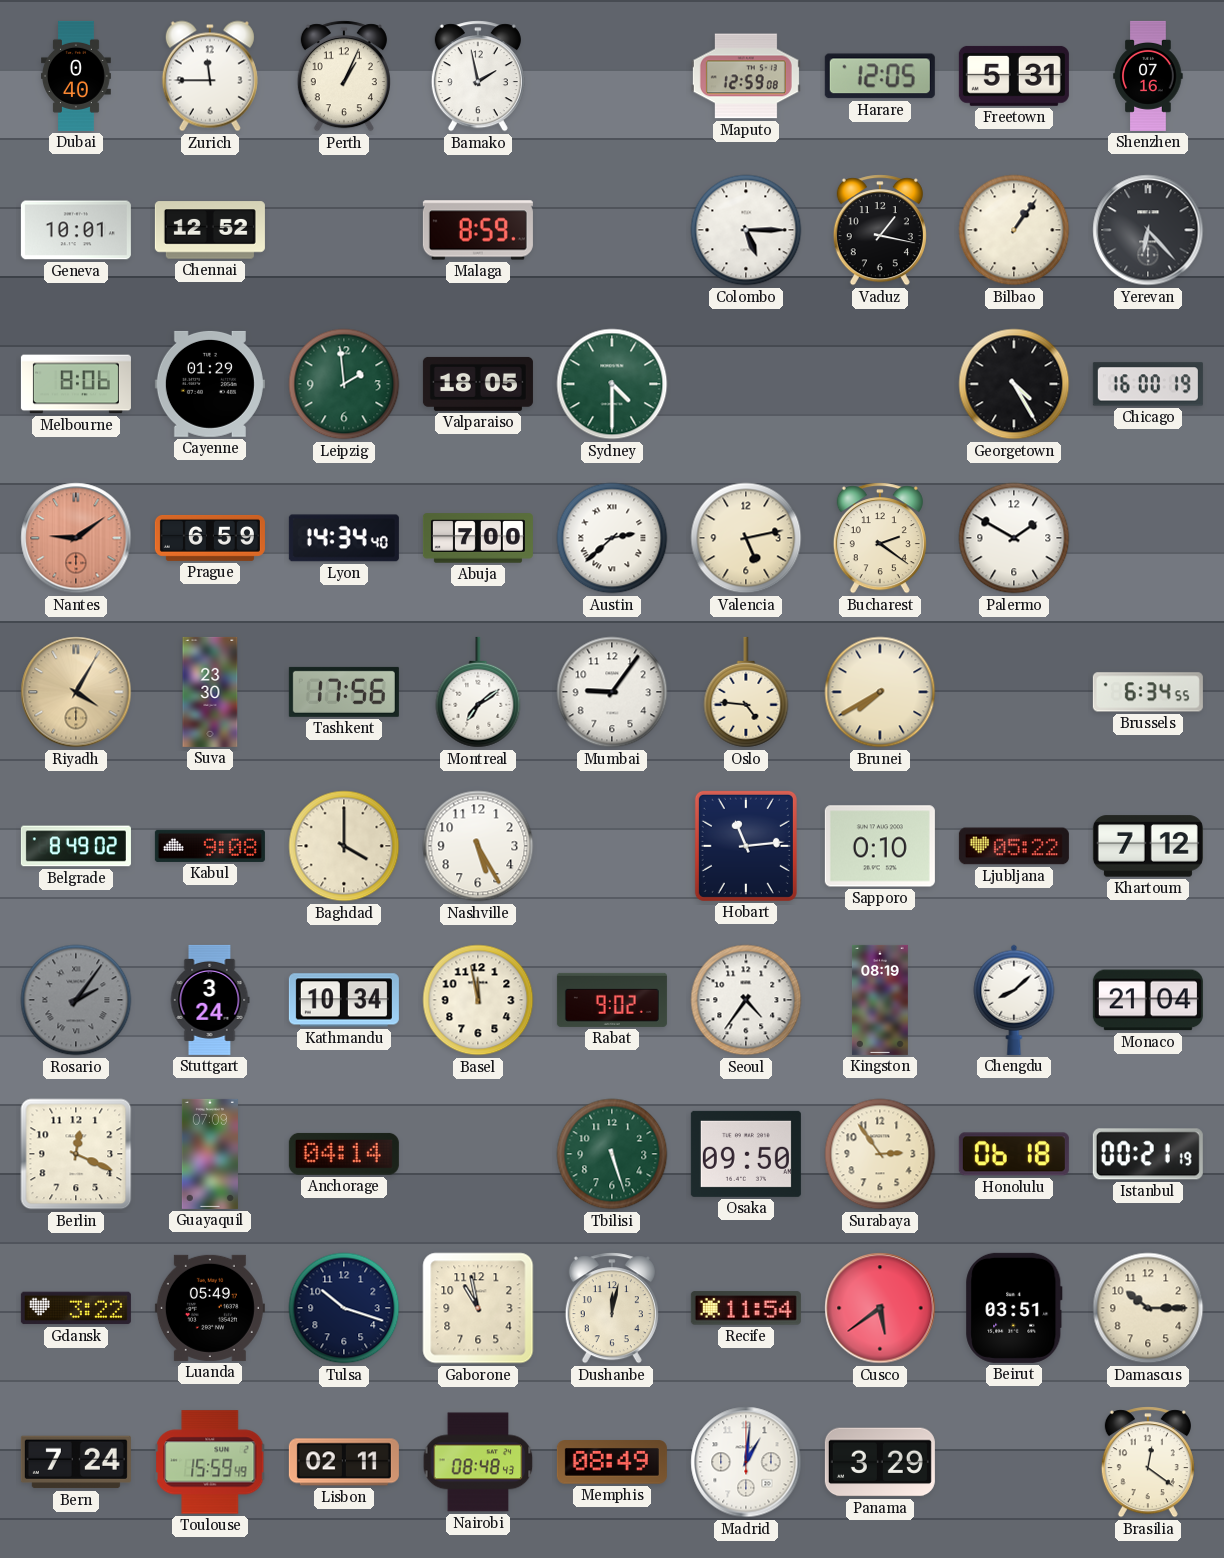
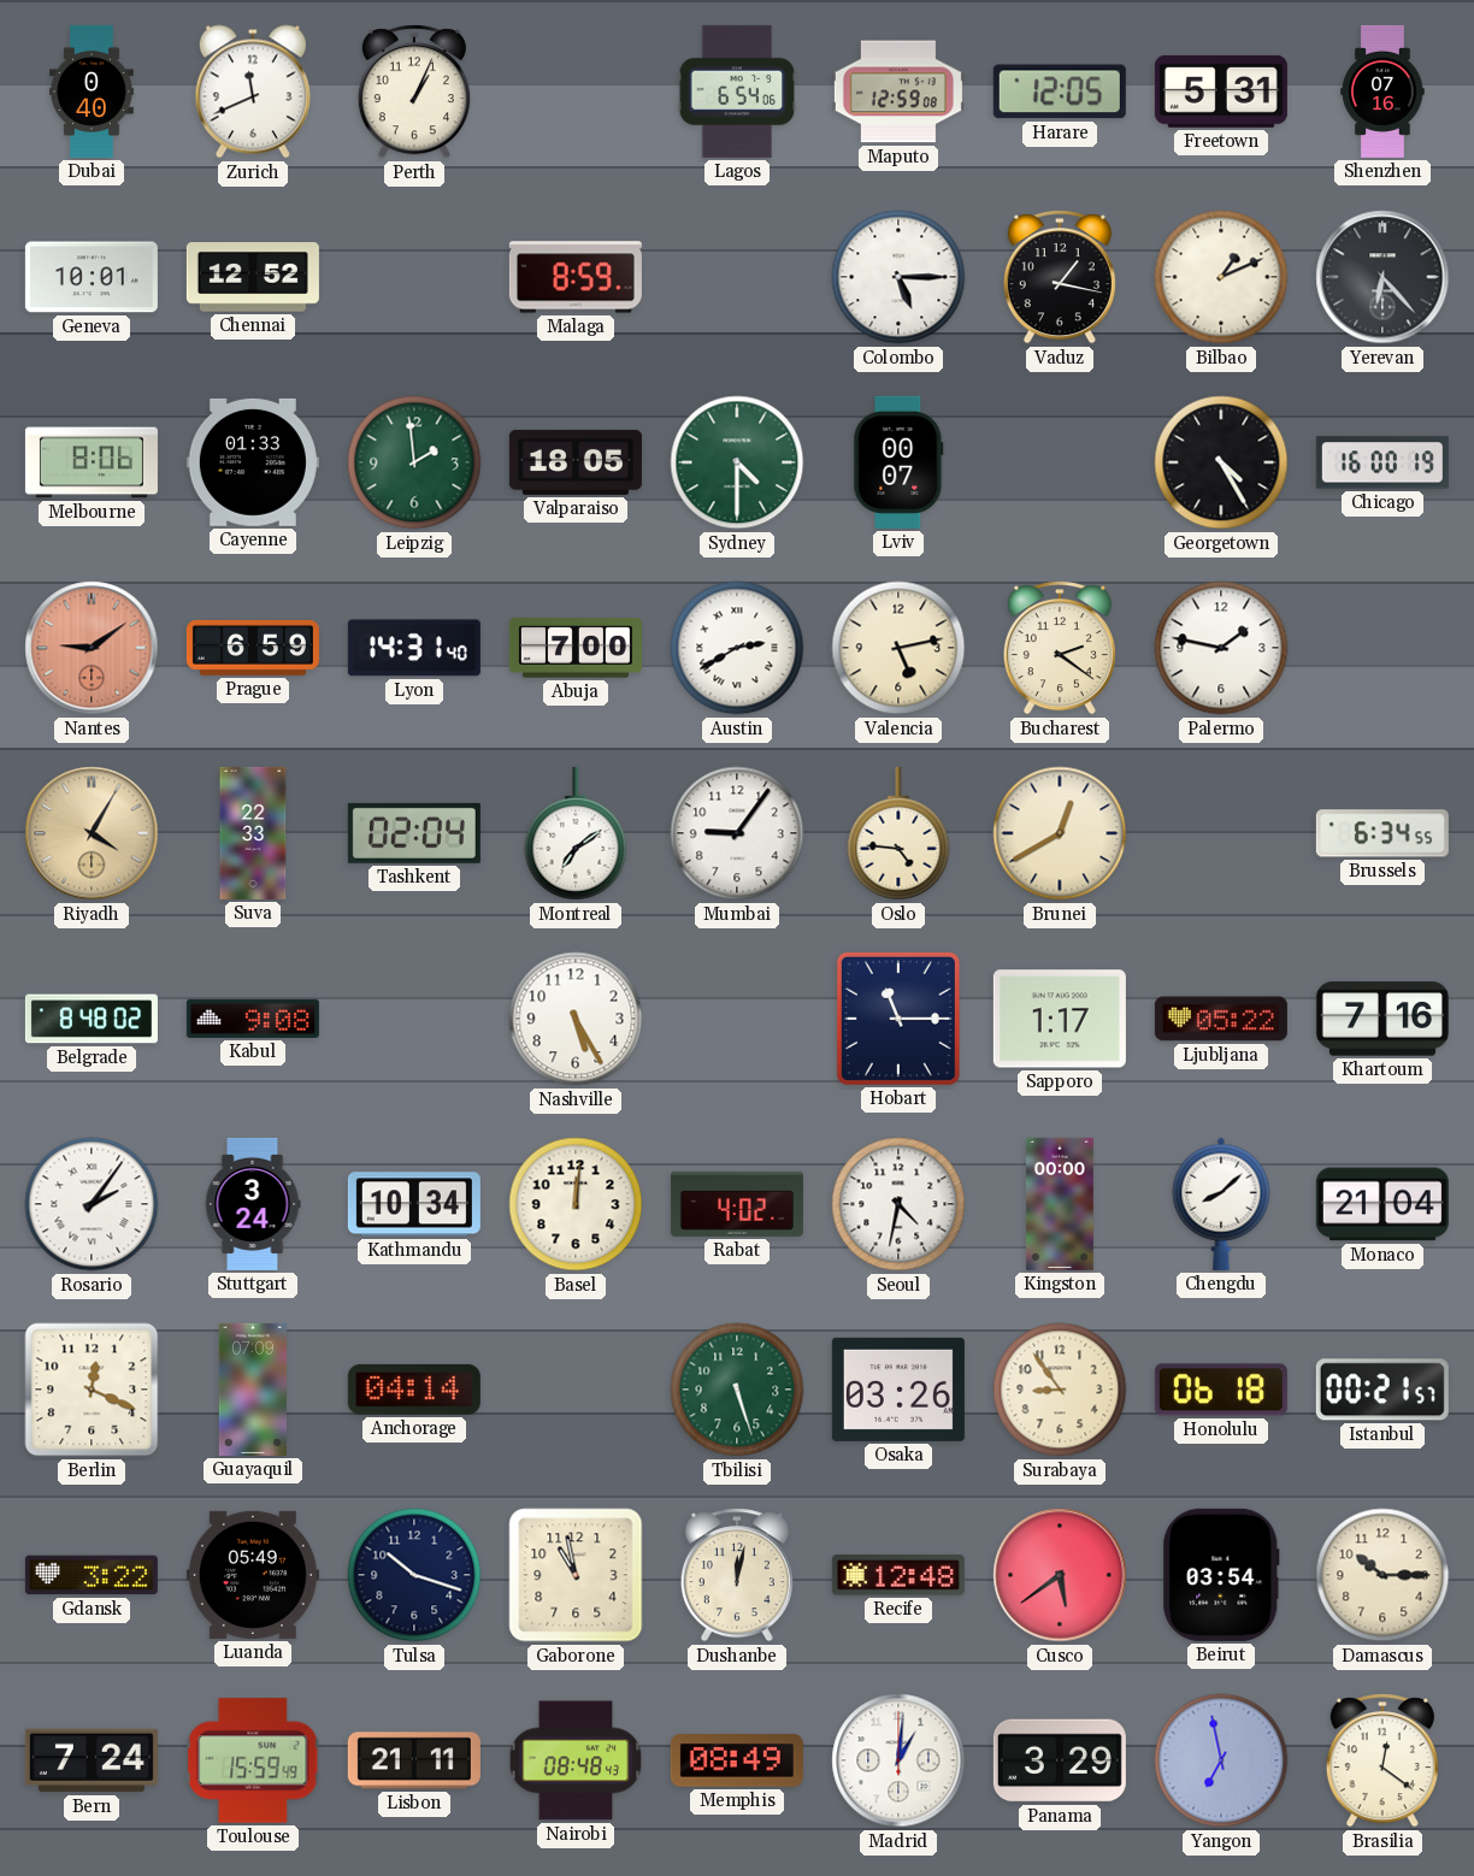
Zurich: 11:45 -> 11:41 (253, 92)
Bamako: 1:58 -> none (478, 76)
Lagos: none -> 6:54 (737, 92)
Bilbao: 1:06 -> 1:11 (1221, 277)
Cayenne: 01:29 -> 01:33 (253, 462)
Lviv: none -> 00:07 (898, 462)
Lyon: 14:34 -> 14:31 (414, 648)
Austin: 2:38 -> 2:40 (737, 648)
Palermo: 1:50 -> 1:47 (1221, 648)
Suva: 23:30 -> 22:33 (253, 833)
Tashkent: 17:56 -> 02:04 (414, 833)
Brunei: 7:40 -> 12:40 (1060, 833)
Belgrade: 8:49 -> 8:48 (92, 1019)
Baghdad: 4:00 -> none (344, 846)
Hobart: 11:14 -> 11:15 (898, 1019)
Sapporo: 0:10 -> 1:17 (1060, 1019)
Khartoum: 7:12 -> 7:16 (1382, 1019)
Rosario dial: grey -> white (92, 1204)
Basel: 11:58 -> 12:01 (576, 1204)
Rabat: 9:02 -> 4:02 (737, 1204)
Seoul: 4:36 -> 4:32 (898, 1204)
Kingston: 08:19 -> 00:00 (1060, 1204)
Osaka: 09:50 -> 03:26 (898, 1390)
Surabaya: 2:54 -> 8:54 (1060, 1390)
Istanbul: 00:21:19 -> 00:21:57 (1382, 1390)
Recife: 11:54 -> 12:48 (898, 1575)
Beirut: 03:51 -> 03:54 (1221, 1575)
Lisbon: 02:11 -> 21:11 (414, 1760)
Yangon: none -> 6:58 (1221, 1760)
